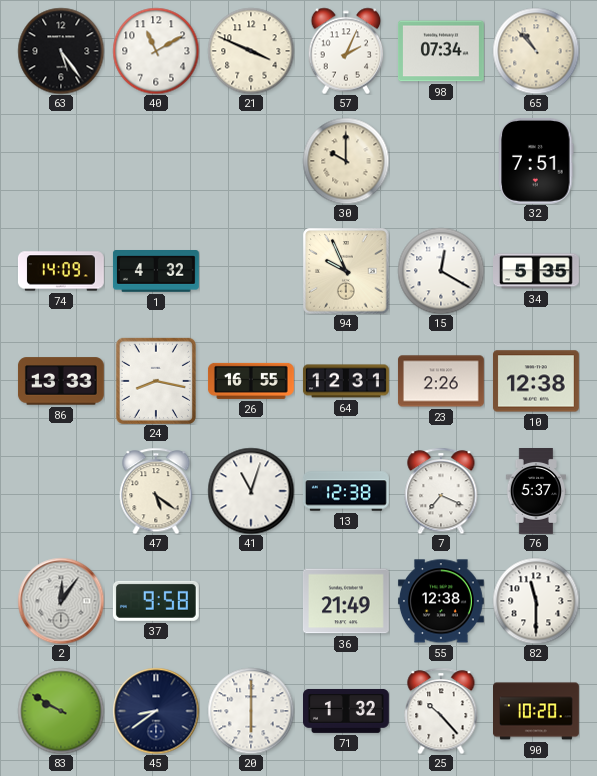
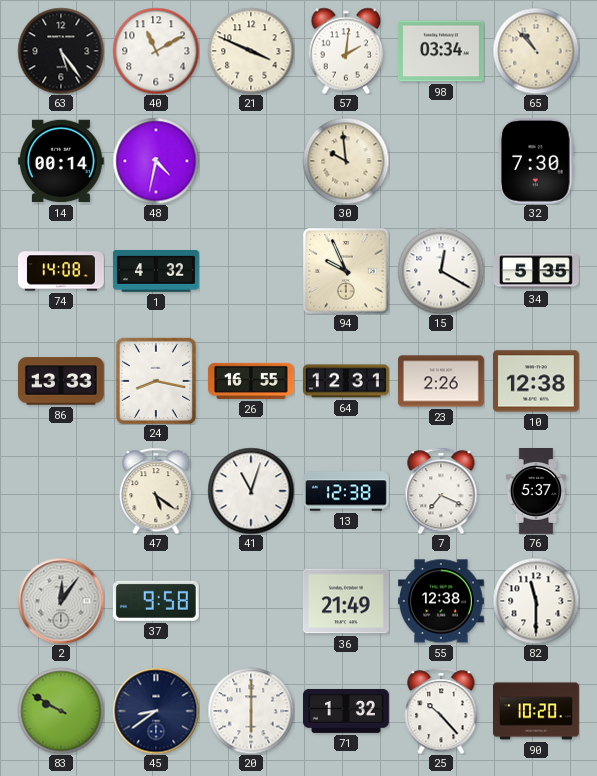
57: 2:04 -> 2:01 (346, 51)
98: 07:34 -> 03:34 (441, 51)
14: none -> 00:14 (61, 161)
48: none -> 4:32 (156, 161)
30: 10:00 -> 9:59 (346, 161)
32: 7:51 -> 7:30 (536, 161)
74: 14:09 -> 14:08 (61, 271)
